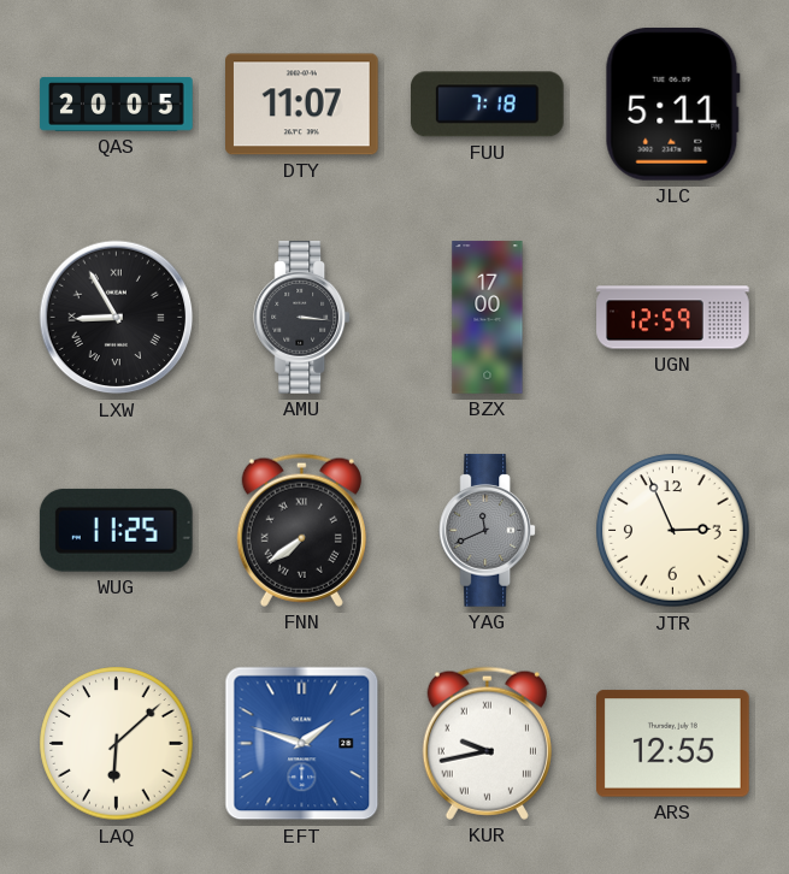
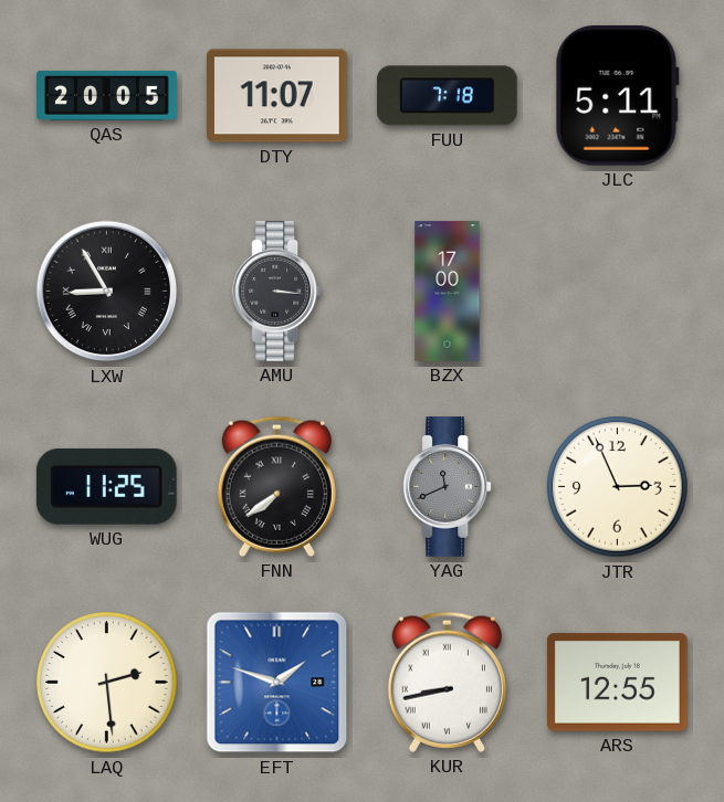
UGN: 12:59 -> none (673, 318)
LAQ: 6:08 -> 2:29 (107, 683)
KUR: 9:43 -> 8:43 (447, 682)
